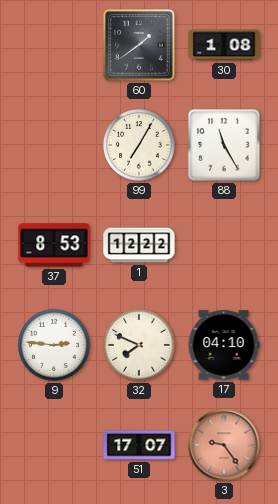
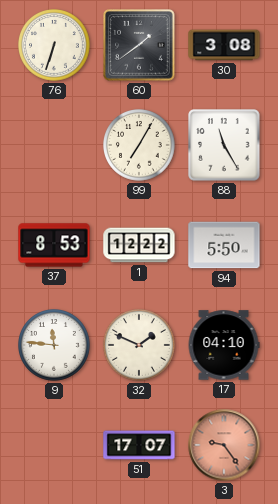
76: none -> 6:33 (54, 45)
30: 1:08 -> 3:08 (224, 45)
94: none -> 5:50 (224, 245)
9: 2:46 -> 11:46 (54, 345)
32: 7:49 -> 1:49 (139, 345)
